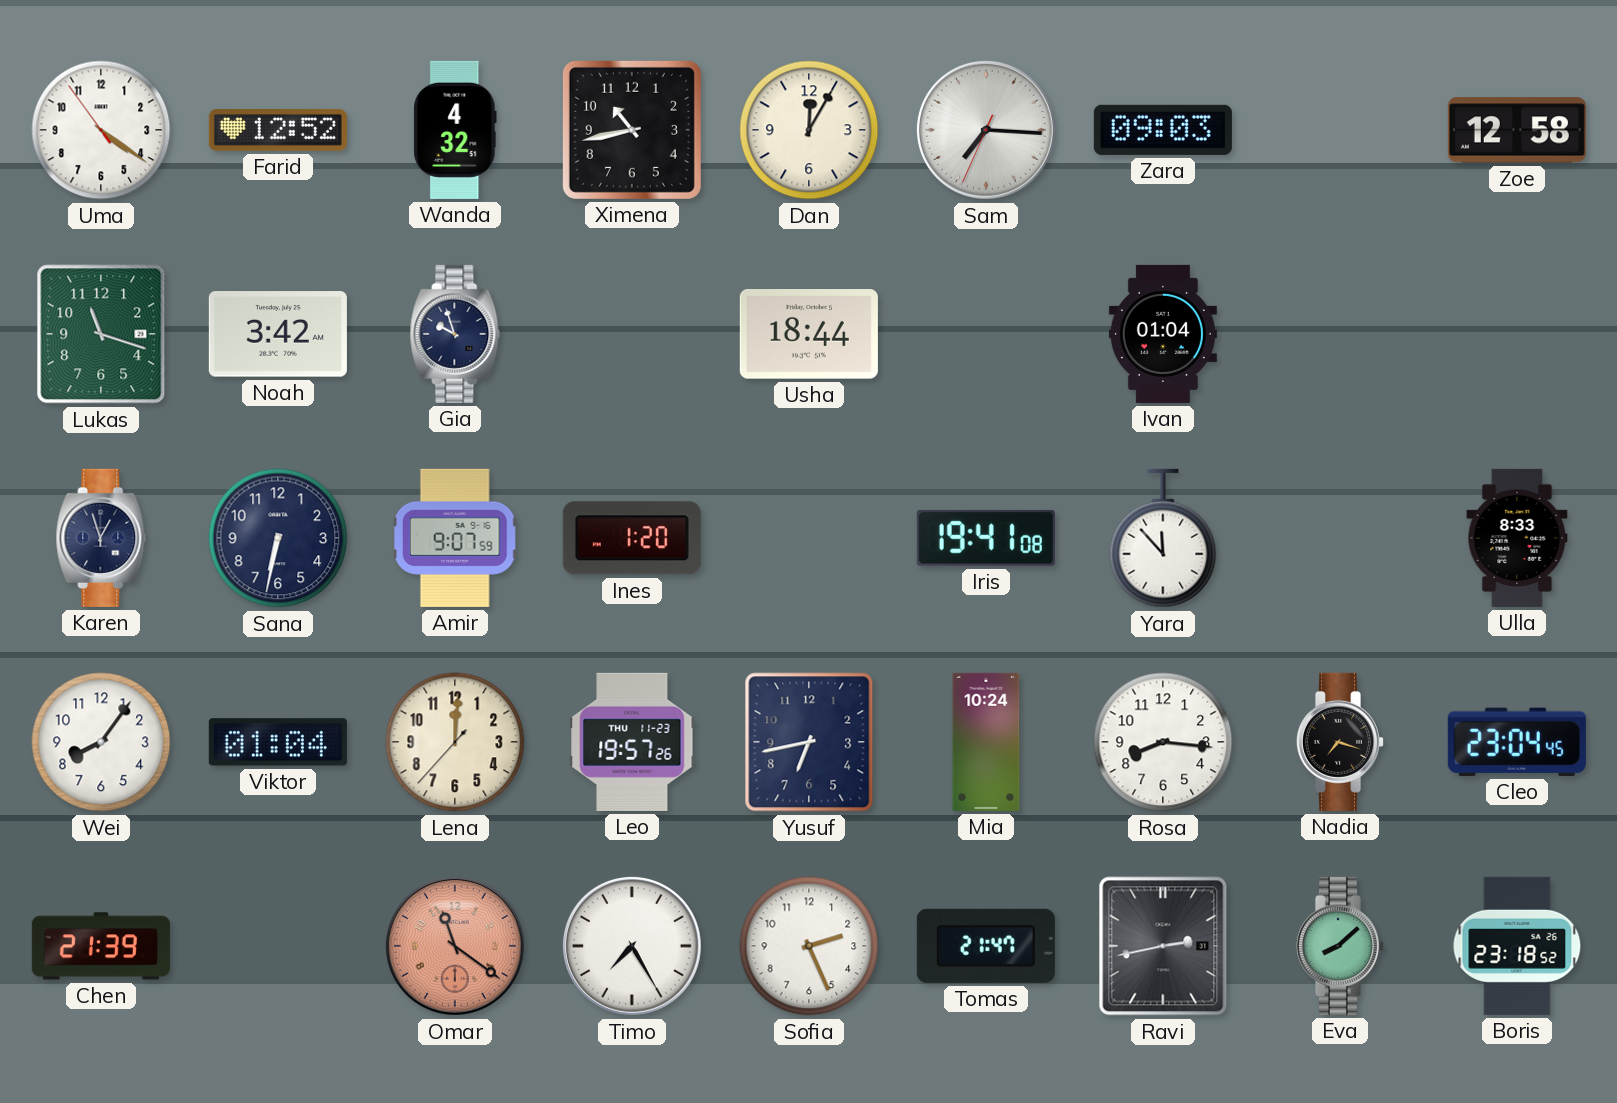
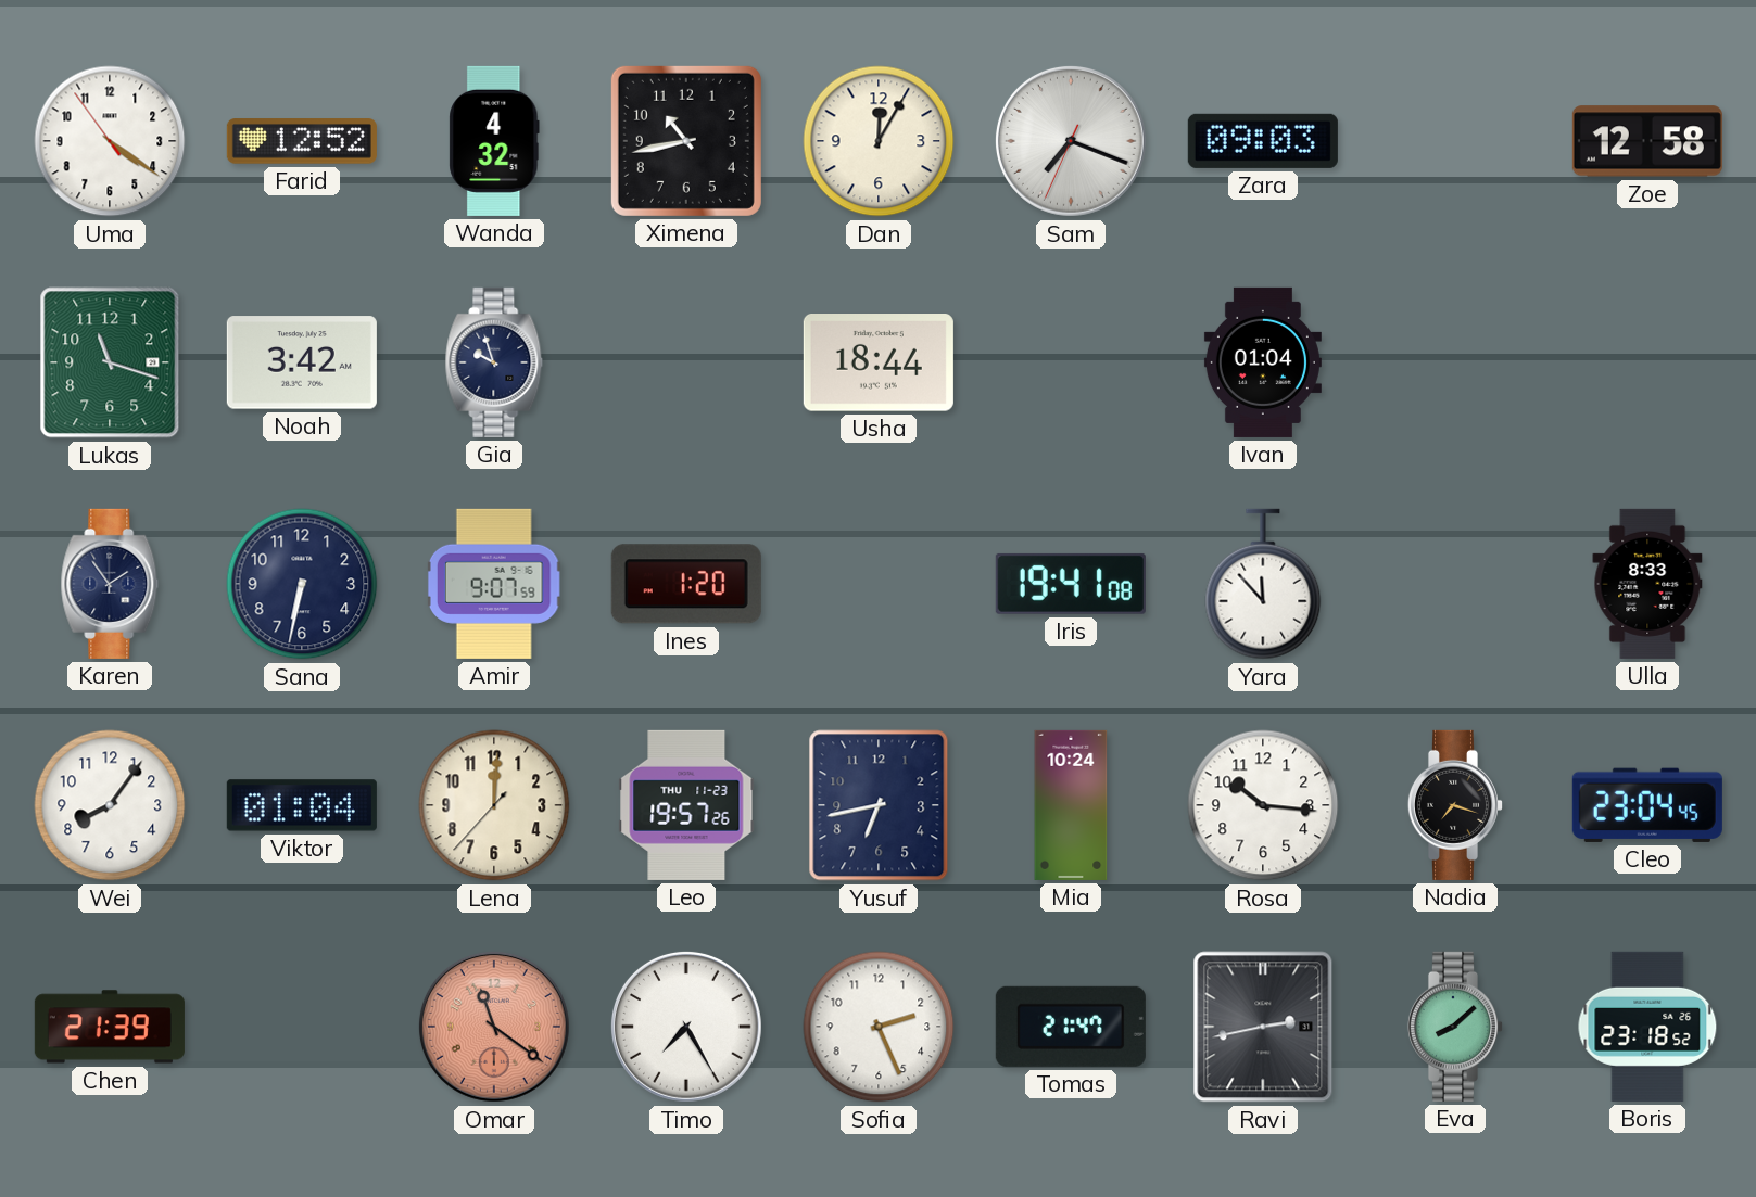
Sam: 7:15 -> 7:18 (1071, 141)
Karen: 12:57 -> 1:54 (110, 584)
Rosa: 8:16 -> 10:16 (1263, 805)
